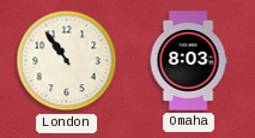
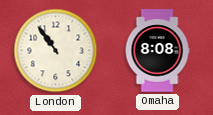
Omaha: 8:03 -> 8:08 (157, 51)
